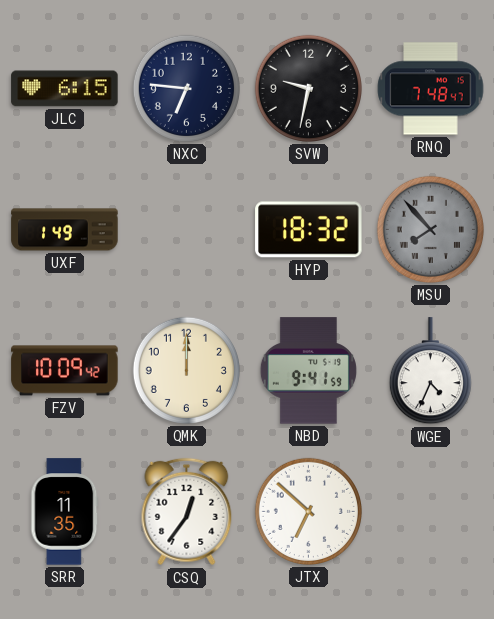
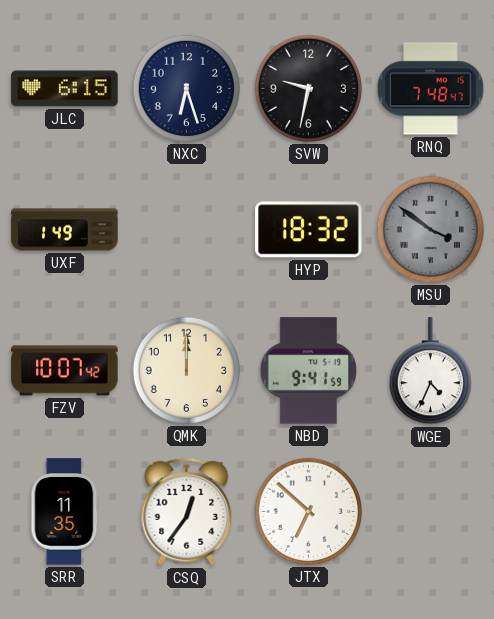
NXC: 6:46 -> 6:27 (186, 88)
MSU: 7:53 -> 3:51 (430, 229)
FZV: 10:09 -> 10:07 (65, 371)
